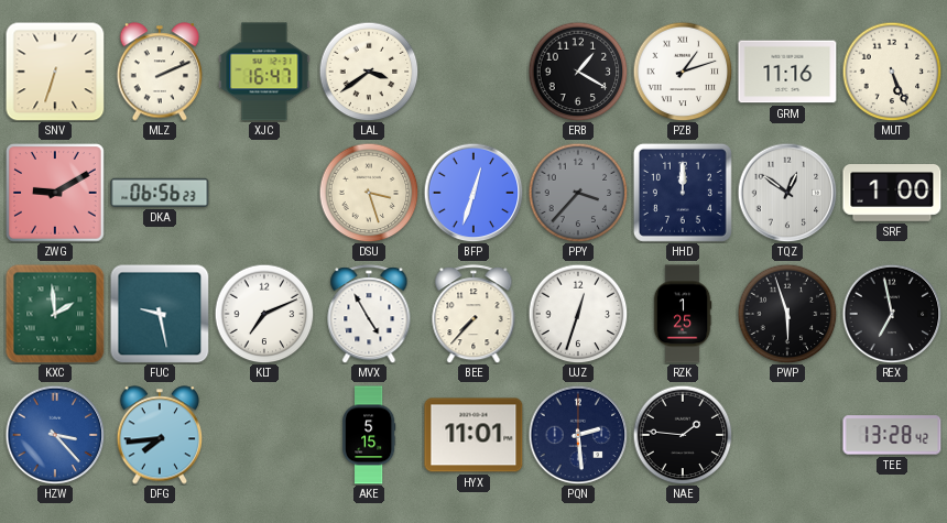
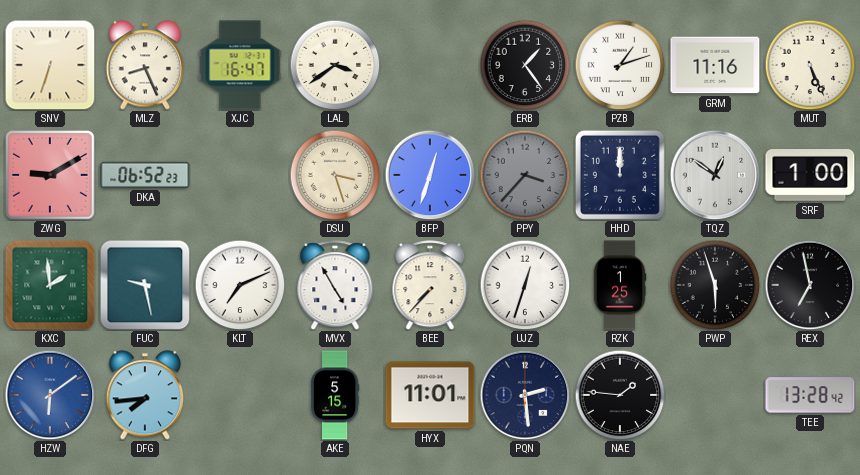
MLZ: 2:11 -> 8:26 (145, 65)
ERB: 1:20 -> 1:24 (525, 65)
DKA: 06:56 -> 06:52 (145, 175)
HZW: 3:23 -> 6:09 (50, 395)
